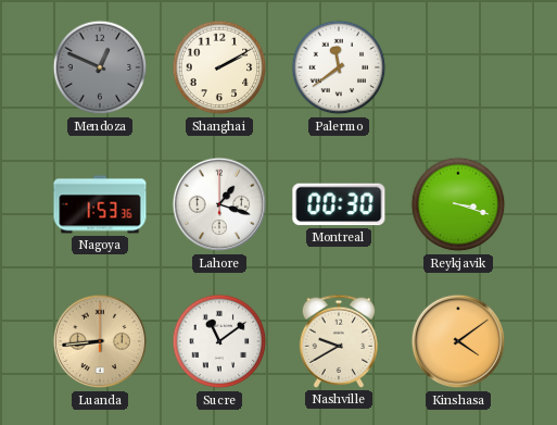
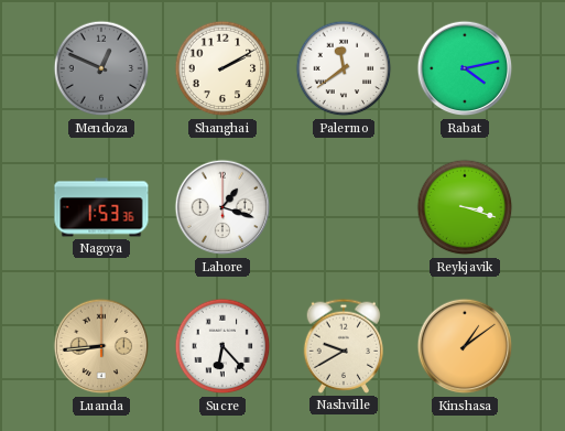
Rabat: none -> 4:13 (465, 68)
Montreal: 00:30 -> none (339, 204)
Sucre: 11:09 -> 6:23 (222, 346)
Kinshasa: 4:09 -> 1:09 (465, 346)
